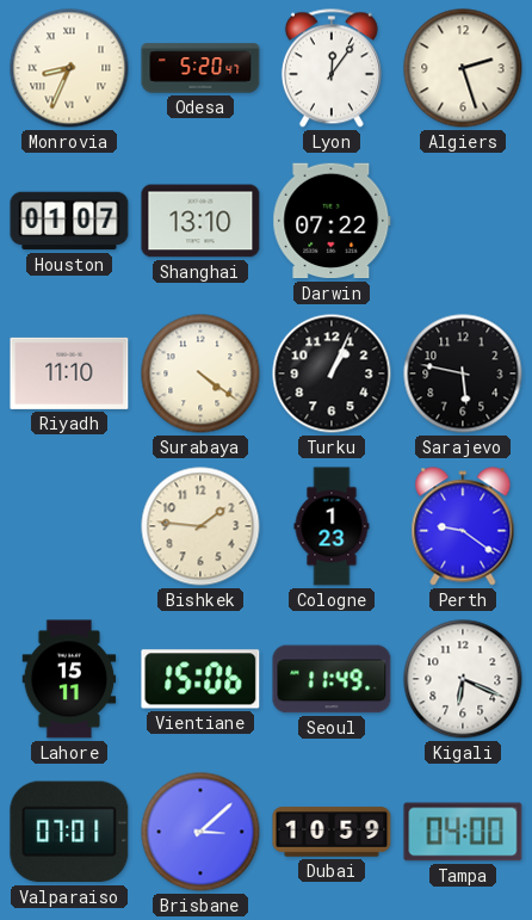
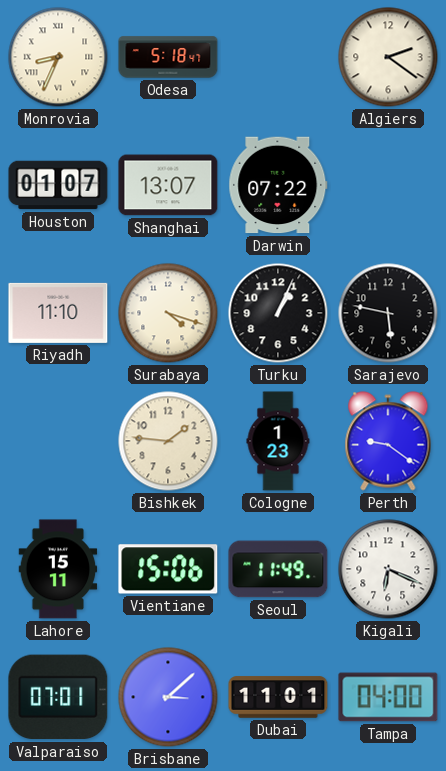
Odesa: 5:20 -> 5:18 (168, 57)
Lyon: 12:06 -> none (332, 68)
Algiers: 2:27 -> 2:21 (388, 57)
Shanghai: 13:10 -> 13:07 (168, 185)
Surabaya: 4:21 -> 4:18 (168, 313)
Dubai: 10:59 -> 11:01 (278, 697)
